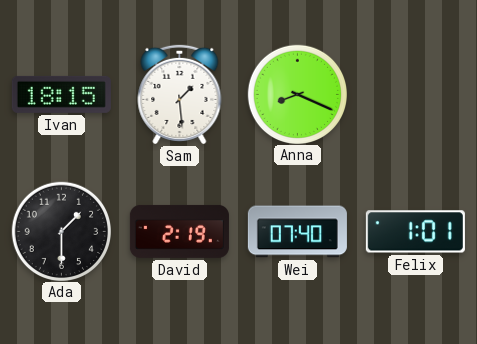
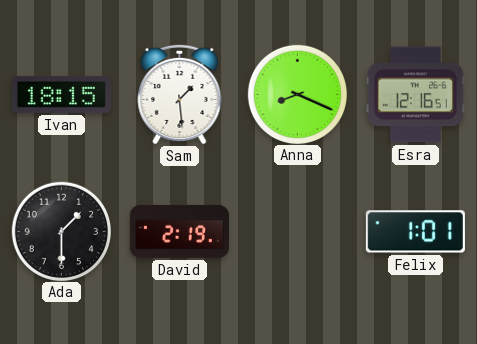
Esra: none -> 12:16 (415, 95)
Wei: 07:40 -> none (297, 232)
